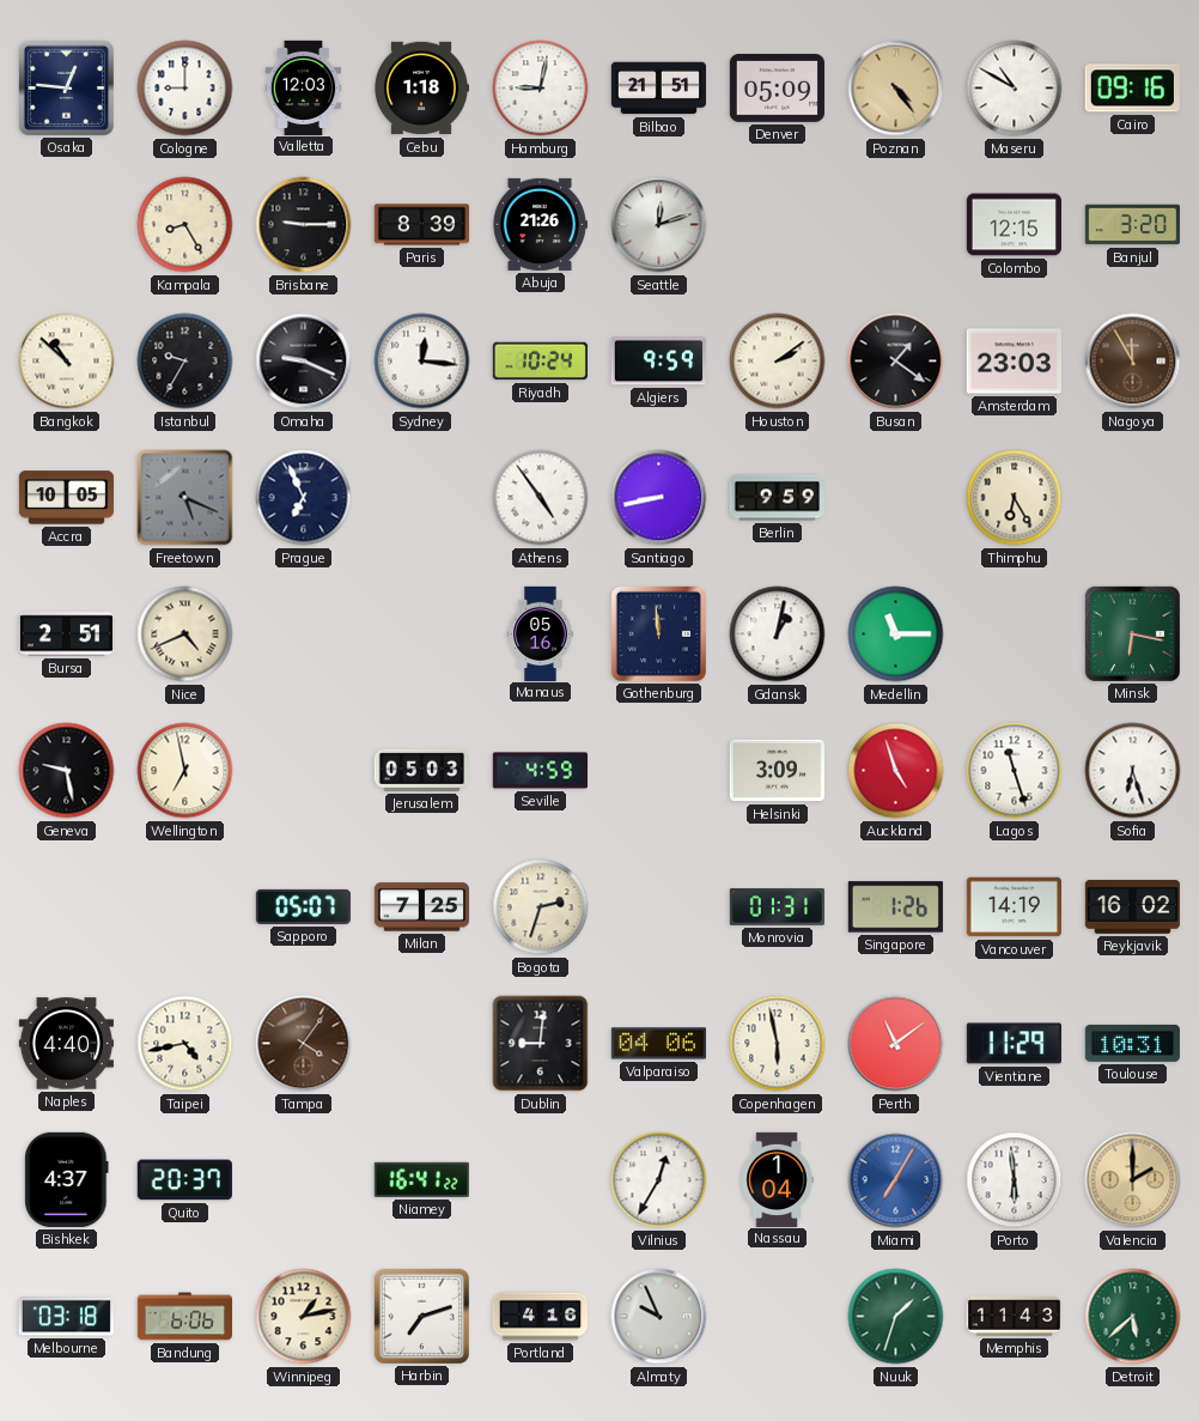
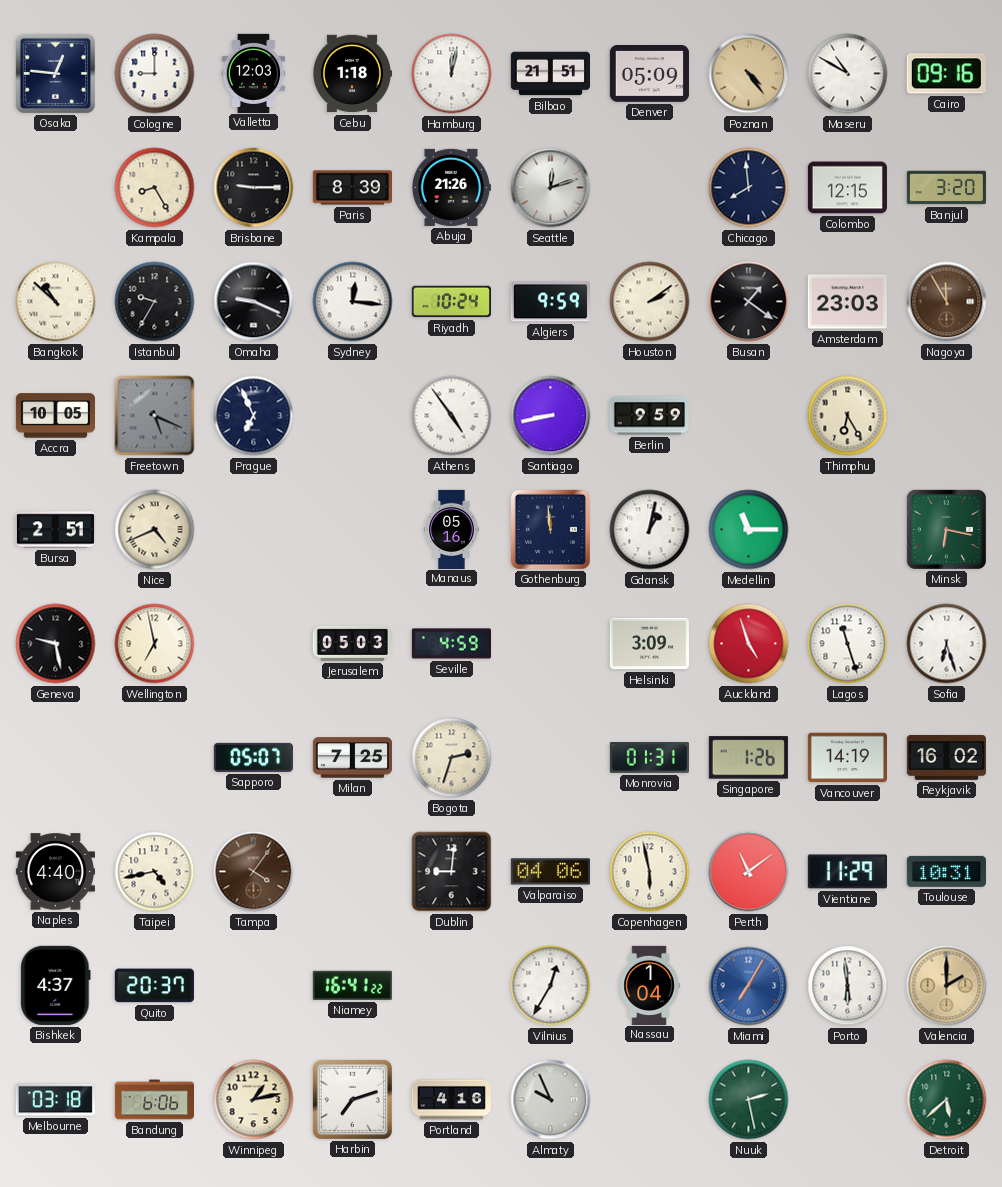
Hamburg: 9:02 -> 12:02 (452, 74)
Chicago: none -> 7:59 (749, 188)
Nuuk: 1:33 -> 2:28 (749, 1100)
Memphis: 11:43 -> none (1014, 1317)
